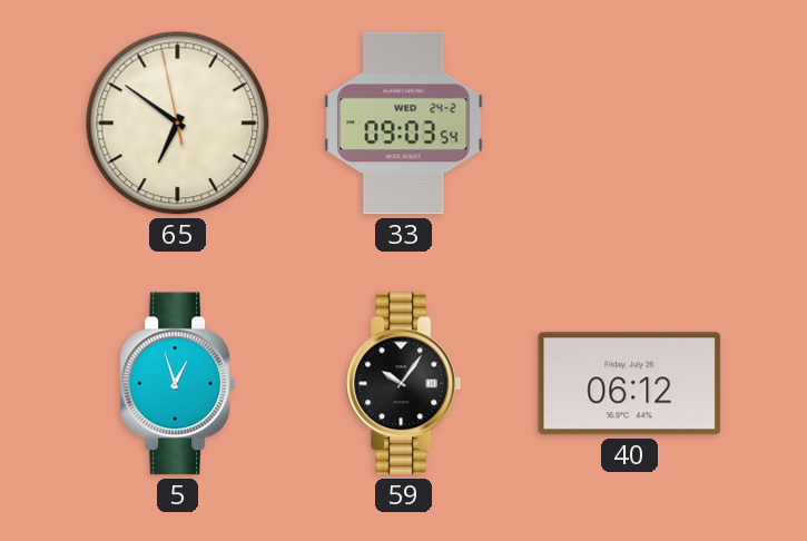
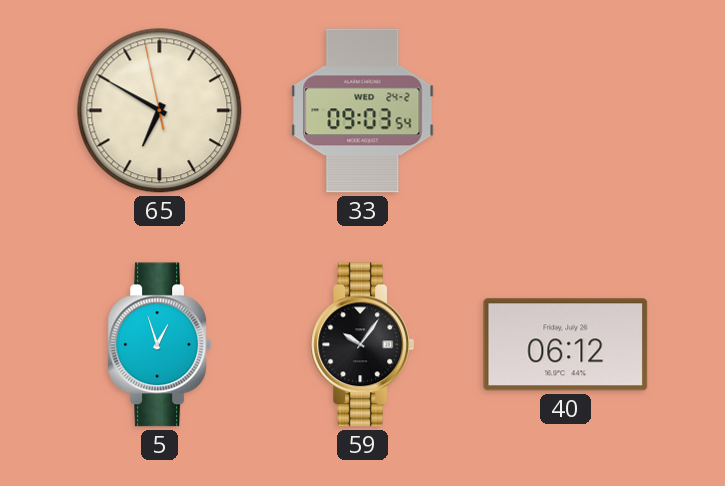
65: 6:50 -> 6:49 (160, 111)
